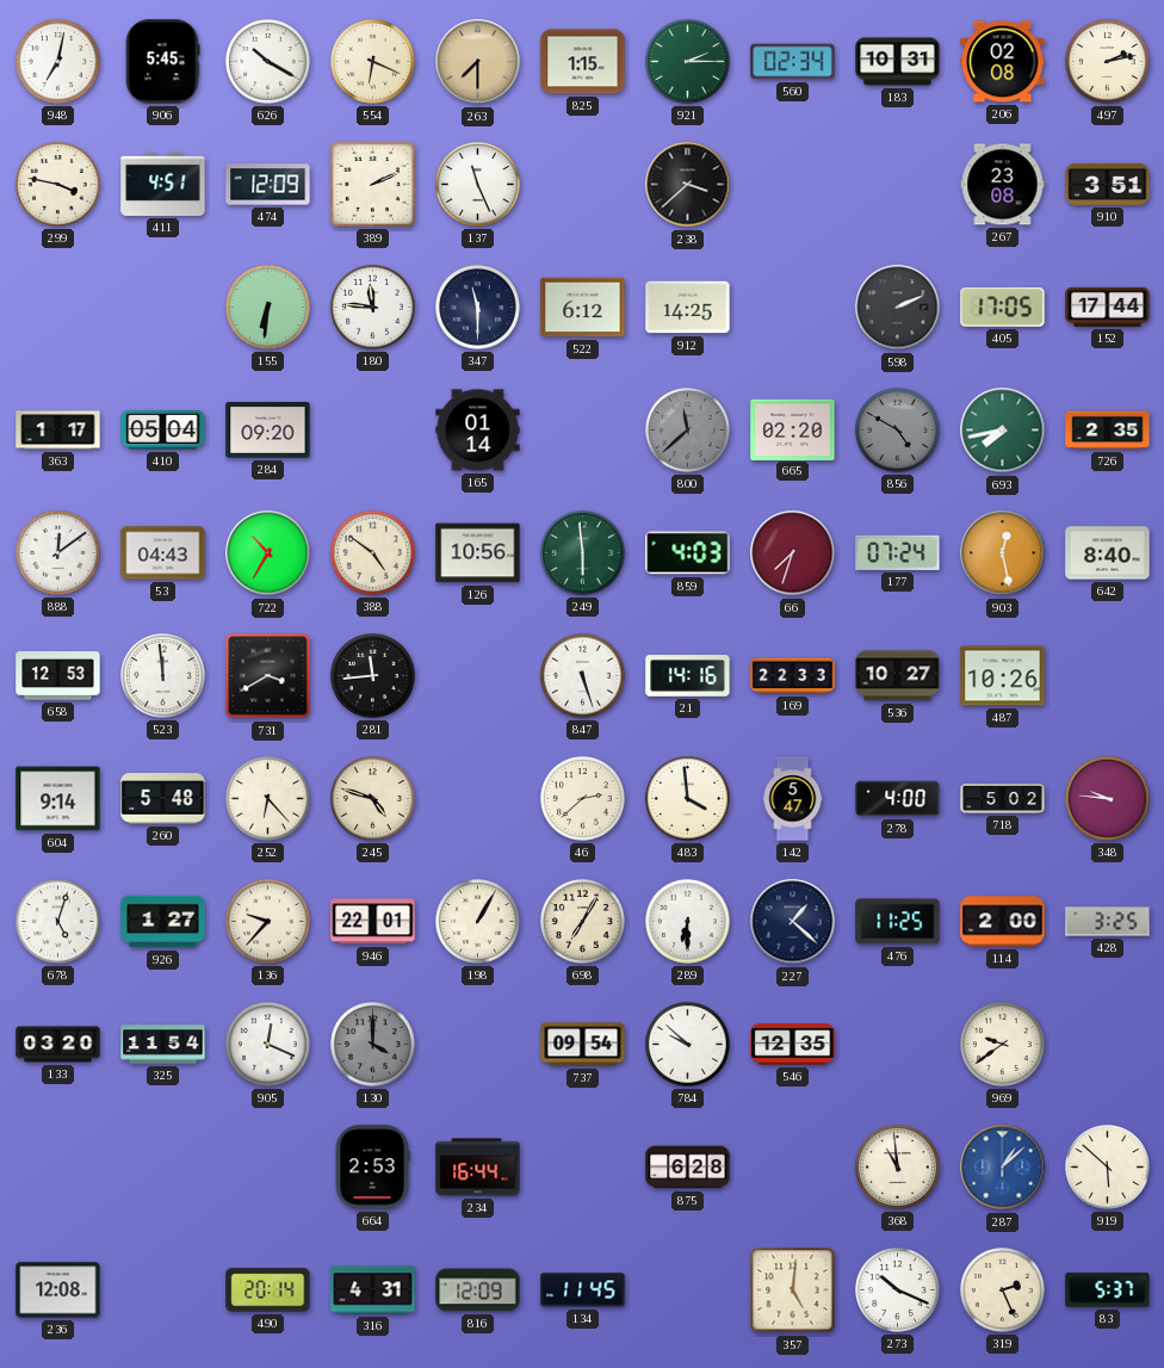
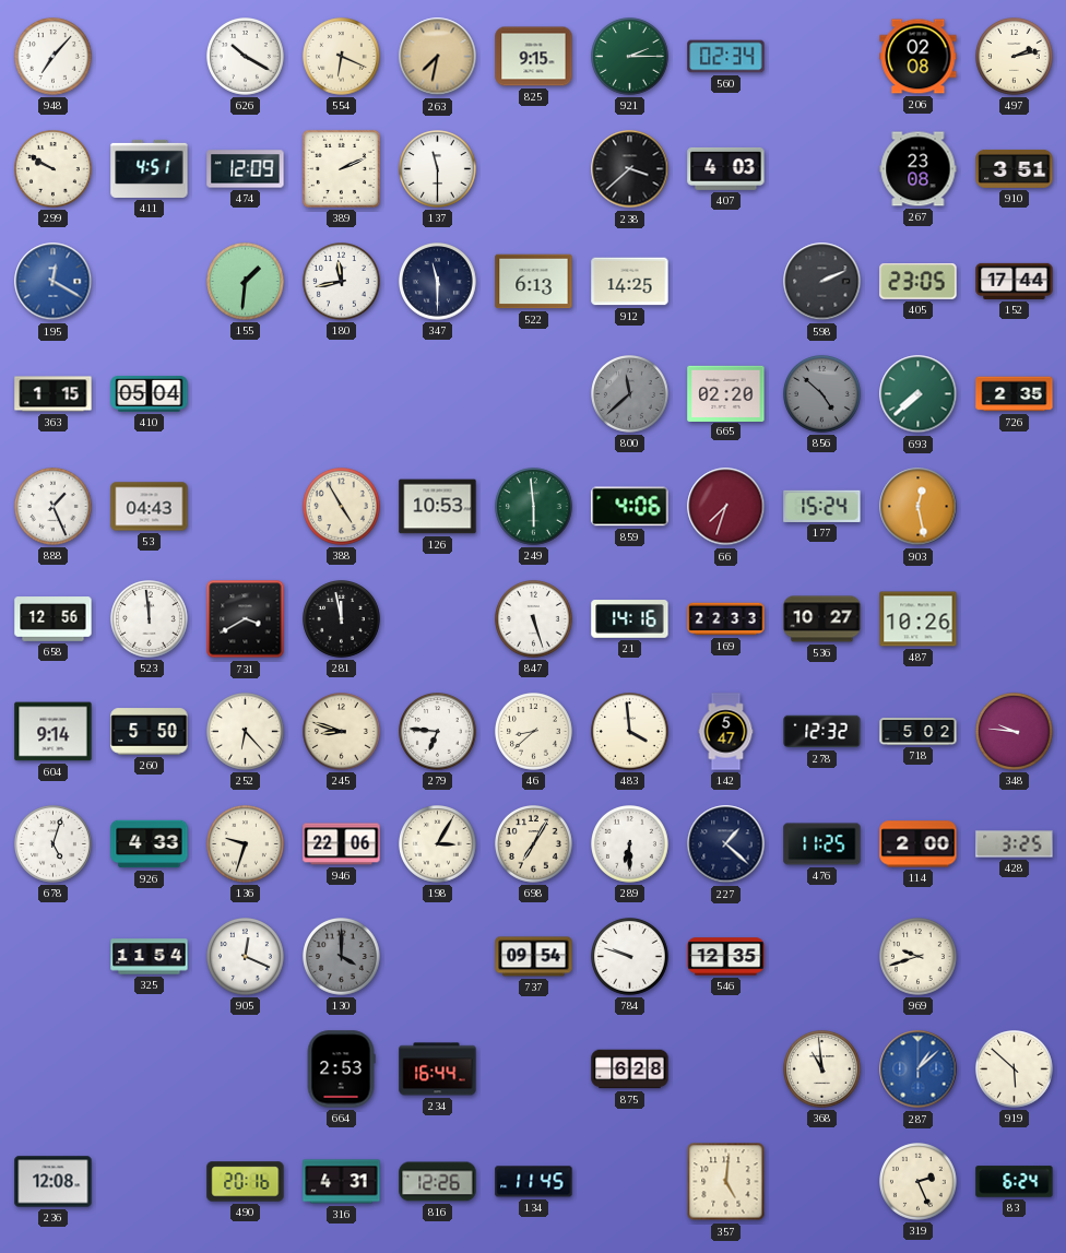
948: 7:02 -> 7:07 (54, 57)
906: 5:45 -> none (162, 62)
263: 7:30 -> 7:32 (438, 57)
825: 1:15 -> 9:15 (534, 57)
183: 10:31 -> none (898, 62)
299: 3:47 -> 9:50 (54, 169)
137: 11:26 -> 11:30 (438, 169)
407: none -> 4:03 (726, 168)
195: none -> 12:20 (54, 282)
155: 6:31 -> 1:31 (246, 282)
180: 11:46 -> 11:43 (342, 282)
522: 6:12 -> 6:13 (534, 282)
405: 17:05 -> 23:05 (919, 282)
363: 1:17 -> 1:15 (54, 394)
284: 09:20 -> none (268, 431)
165: 01:14 -> none (478, 431)
856: 4:50 -> 4:52 (822, 394)
693: 7:43 -> 7:38 (919, 394)
888: 12:09 -> 1:26 (54, 507)
722: 10:35 -> none (268, 553)
388: 4:51 -> 4:55 (342, 507)
126: 10:56 -> 10:53 (438, 507)
859: 4:03 -> 4:06 (630, 507)
177: 07:24 -> 15:24 (822, 506)
642: 8:40 -> none (1108, 553)
658: 12:53 -> 12:56 (54, 619)
281: 11:44 -> 11:58 (342, 619)
260: 5:48 -> 5:50 (150, 732)
245: 4:48 -> 8:48 (342, 732)
279: none -> 6:46 (438, 732)
46: 2:38 -> 8:38 (534, 732)
278: 4:00 -> 12:32 (822, 732)
926: 1:27 -> 4:33 (150, 844)
136: 9:37 -> 9:33 (246, 844)
946: 22:01 -> 22:06 (342, 844)
198: 1:05 -> 3:05 (438, 844)
133: 03:20 -> none (58, 1045)
784: 9:52 -> 9:48 (630, 957)
969: 9:39 -> 9:42 (919, 957)
490: 20:14 -> 20:16 (246, 1182)
816: 12:09 -> 12:26 (438, 1182)
273: 10:19 -> none (898, 1290)
83: 5:37 -> 6:24 (1015, 1182)
